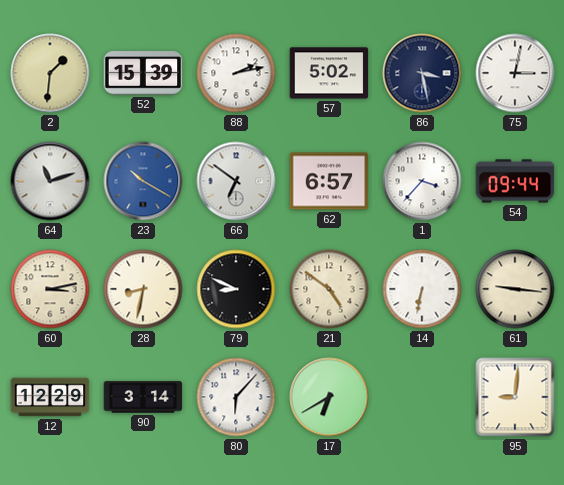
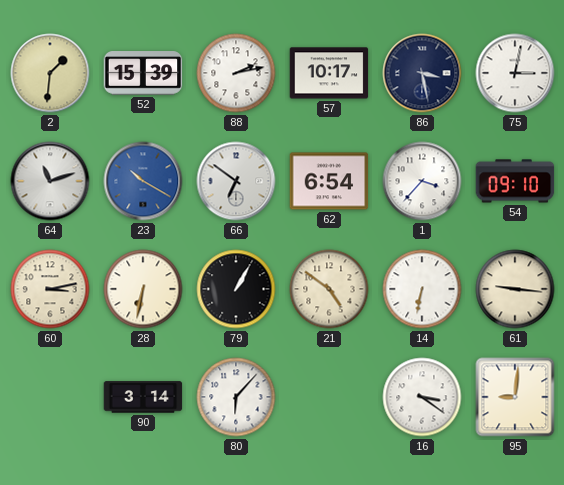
57: 5:02 -> 10:17 (329, 73)
62: 6:57 -> 6:54 (329, 181)
54: 09:44 -> 09:10 (515, 181)
28: 8:32 -> 6:32 (143, 289)
79: 8:49 -> 1:05 (236, 289)
12: 12:29 -> none (50, 397)
17: 6:40 -> none (329, 397)
16: none -> 3:21 (422, 397)
